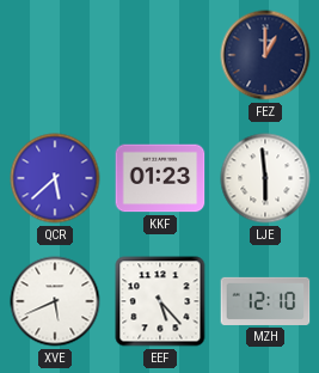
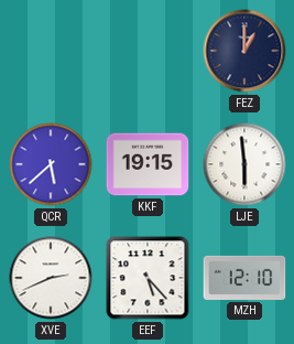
KKF: 01:23 -> 19:15 (148, 164)
XVE: 5:41 -> 2:41 (51, 278)
